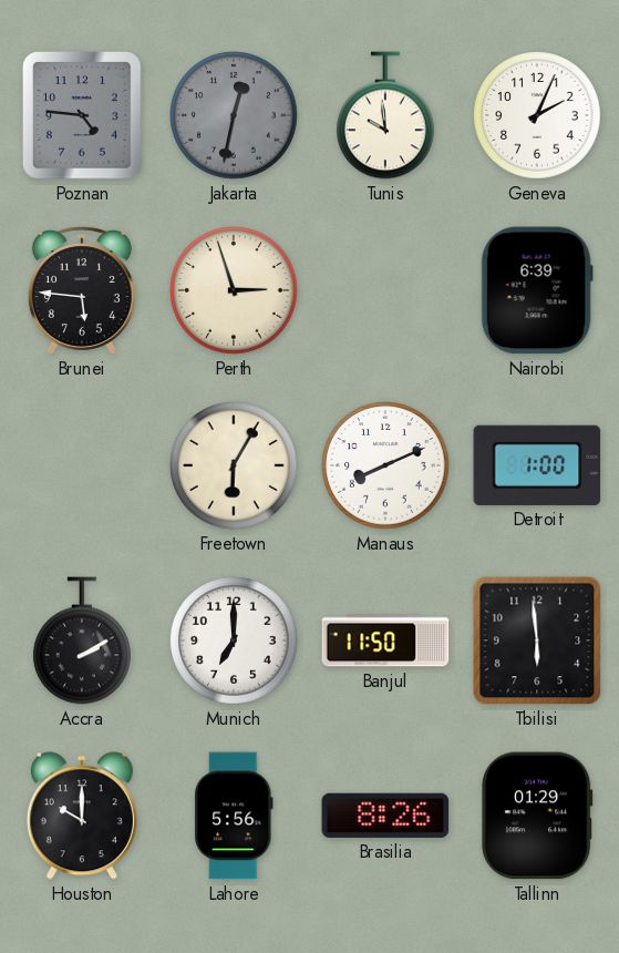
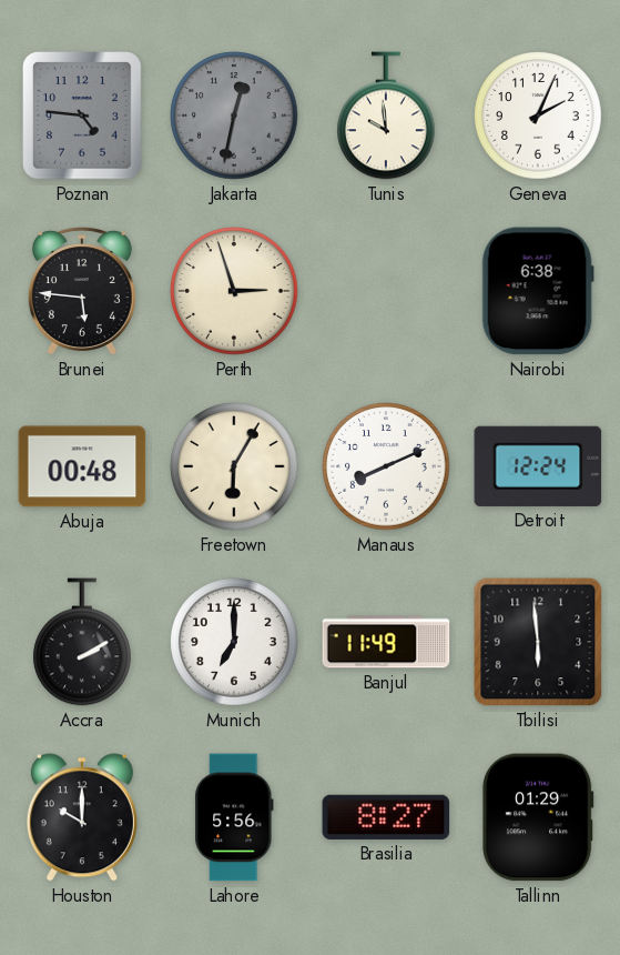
Nairobi: 6:39 -> 6:38 (538, 291)
Abuja: none -> 00:48 (82, 466)
Detroit: 1:00 -> 12:24 (538, 466)
Banjul: 11:50 -> 11:49 (386, 642)
Brasilia: 8:26 -> 8:27 (386, 817)
